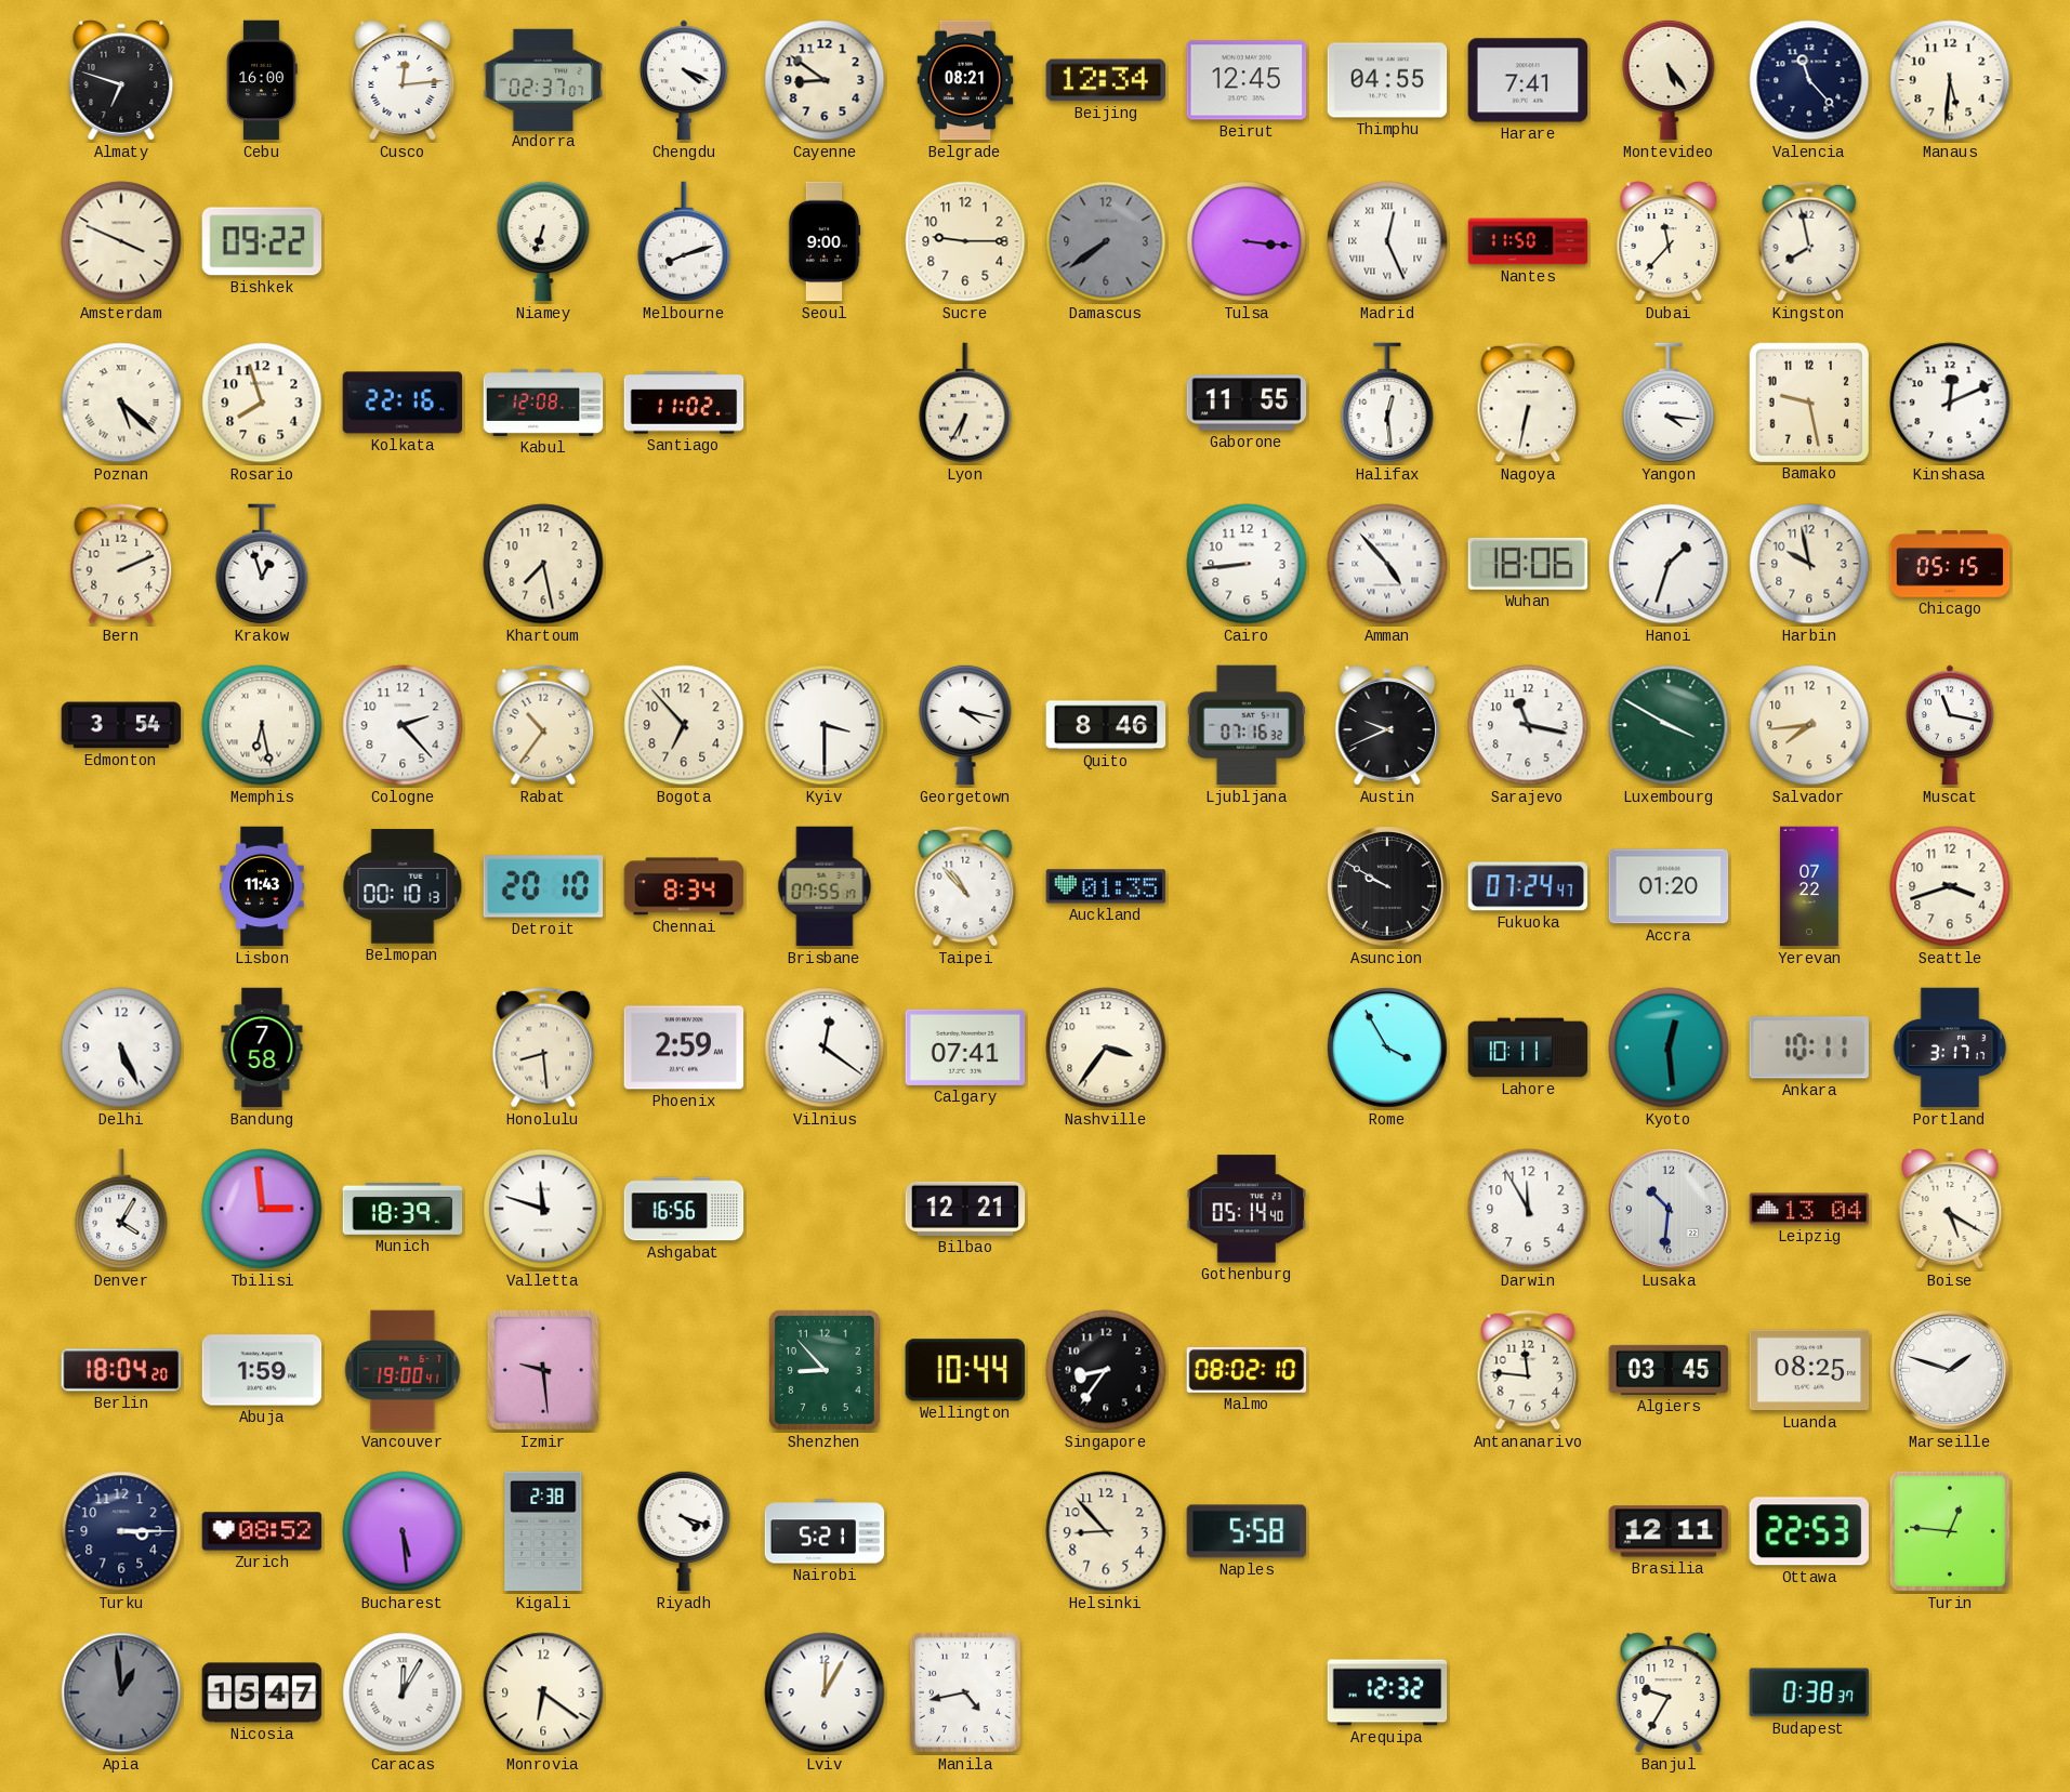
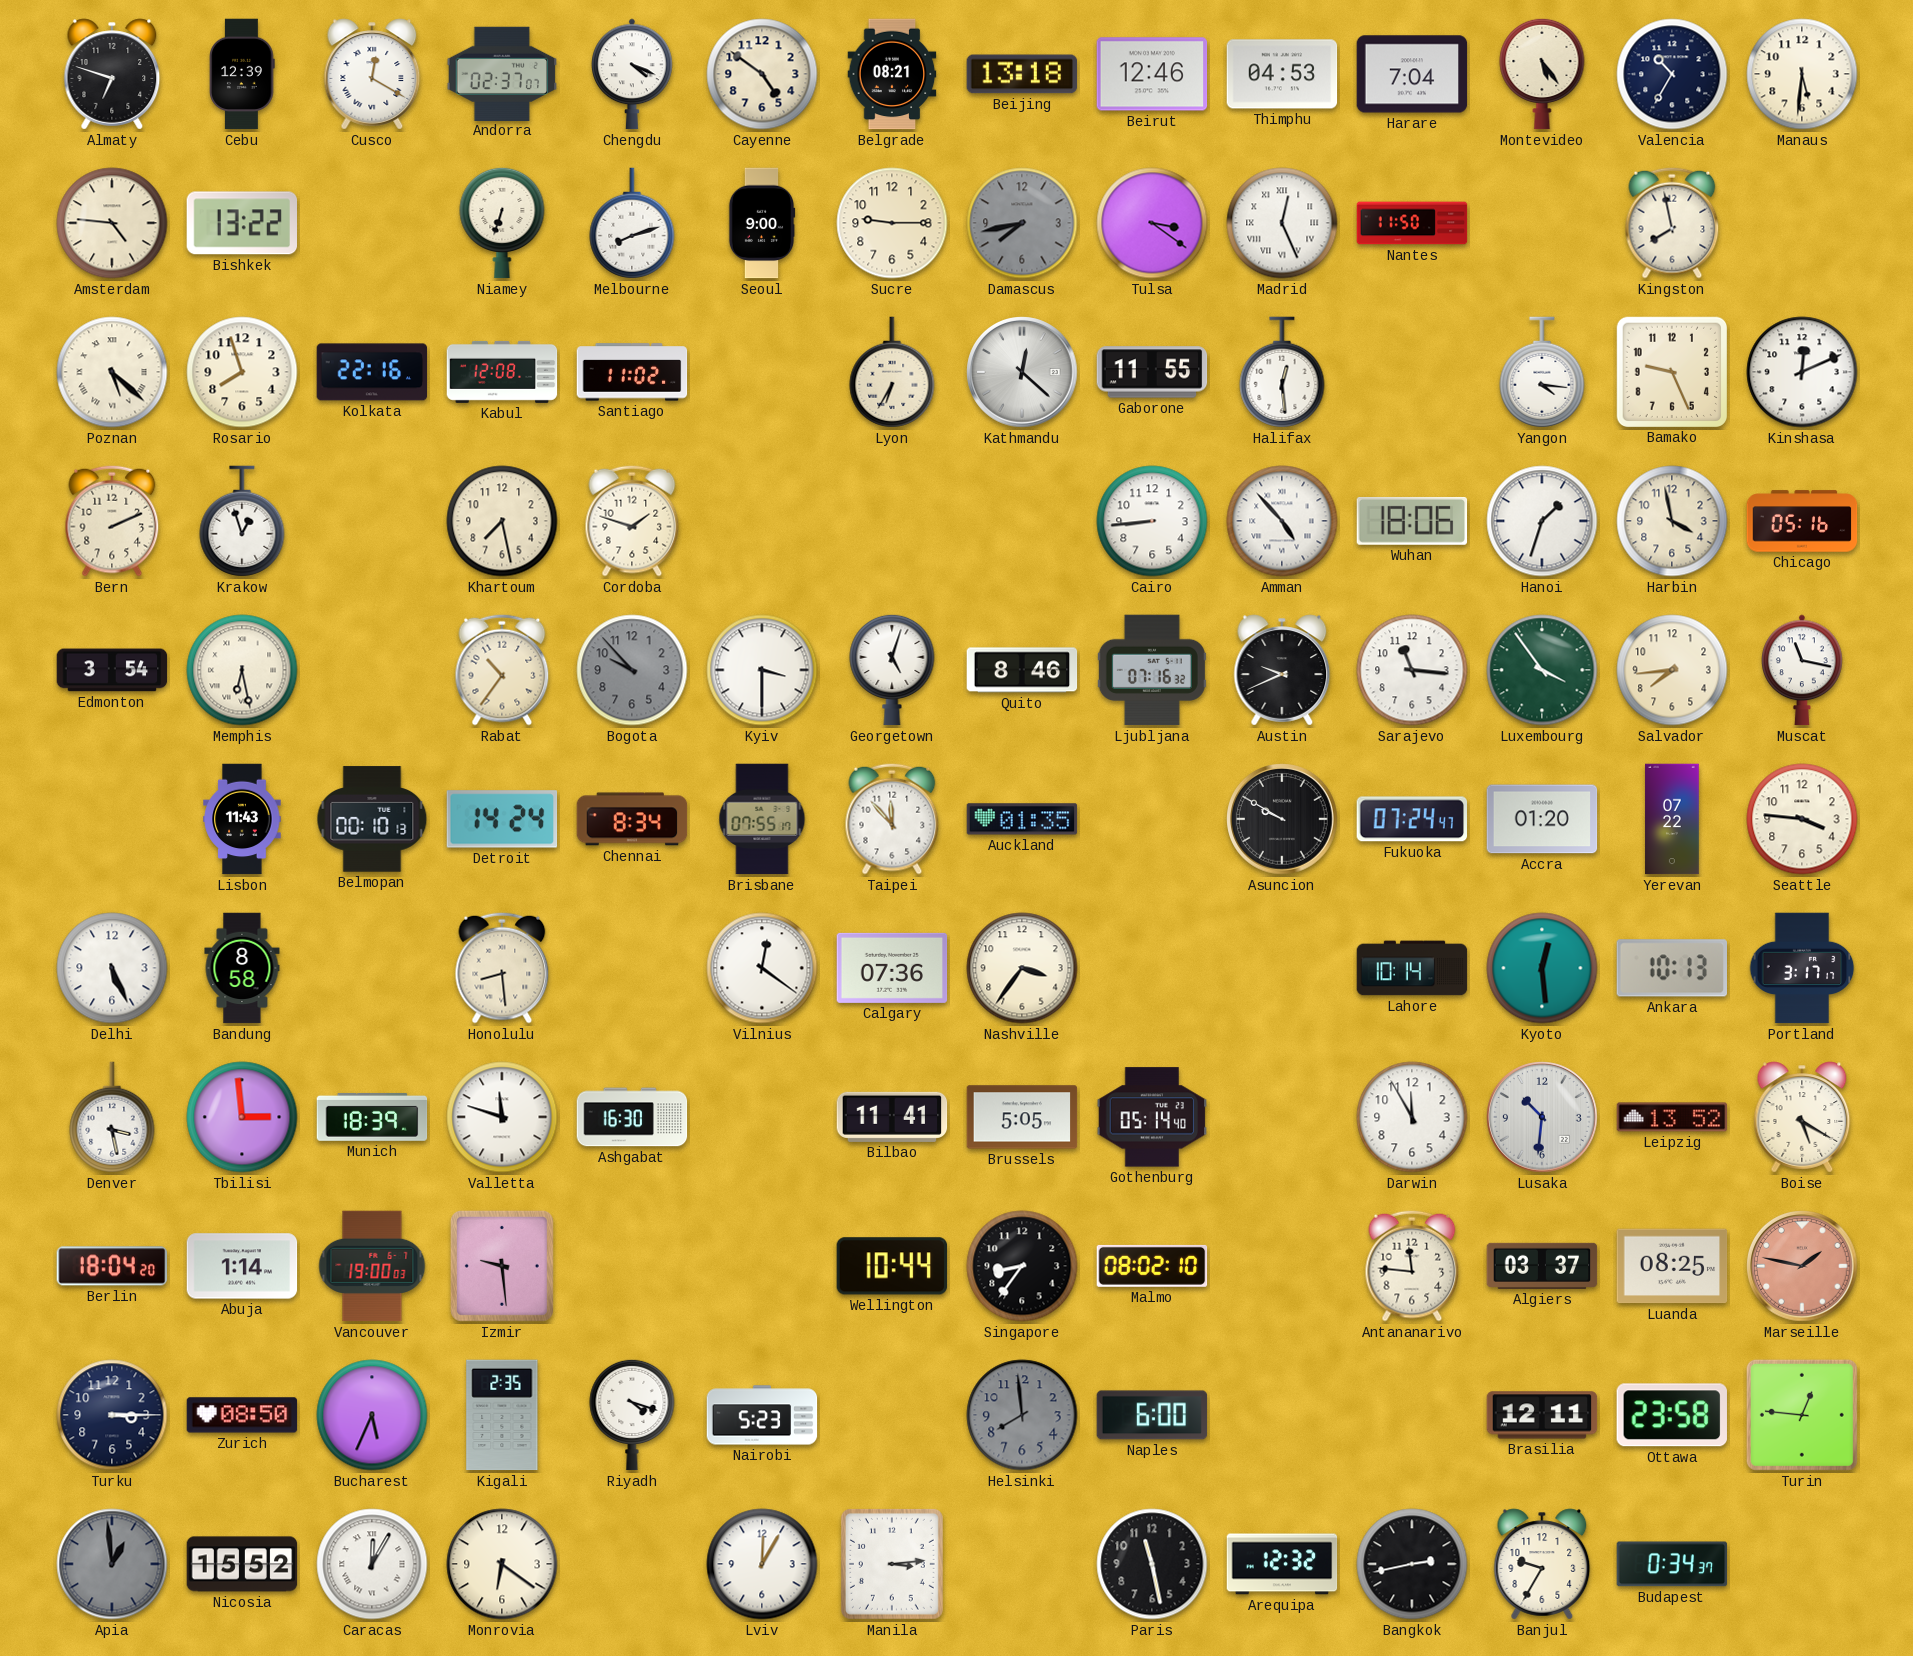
Cebu: 16:00 -> 12:39 (242, 74)
Cusco: 12:14 -> 12:20 (372, 74)
Cayenne: 8:51 -> 4:51 (762, 74)
Beijing: 12:34 -> 13:18 (1022, 74)
Beirut: 12:45 -> 12:46 (1152, 74)
Thimphu: 04:55 -> 04:53 (1282, 74)
Harare: 7:41 -> 7:04 (1412, 74)
Valencia: 11:23 -> 10:35 (1672, 74)
Amsterdam: 3:49 -> 4:46 (112, 223)
Bishkek: 09:22 -> 13:22 (242, 223)
Damascus: 7:39 -> 7:43 (1022, 223)
Tulsa: 3:16 -> 3:21 (1152, 223)
Dubai: 11:37 -> none (1669, 241)
Kathmandu: none -> 12:22 (1022, 372)
Nagoya: 6:32 -> none (1528, 403)
Bamako: 9:28 -> 9:26 (1671, 371)
Cordoba: none -> 1:48 (632, 521)
Harbin: 9:58 -> 3:58 (1672, 521)
Chicago: 05:15 -> 05:16 (1802, 521)
Cologne: 2:23 -> none (403, 725)
Bogota: 6:53 -> 9:53 (632, 670)
Bogota dial: cream -> grey (632, 670)
Georgetown: 4:17 -> 5:03 (892, 670)
Sarajevo: 11:17 -> 11:16 (1412, 670)
Luxembourg: 3:50 -> 3:54 (1542, 670)
Detroit: 20:10 -> 14:24 (502, 819)
Taipei: 10:53 -> 11:53 (892, 819)
Seattle: 3:42 -> 3:46 (1802, 819)
Bandung: 7:58 -> 8:58 (242, 968)
Phoenix: 2:59 -> none (684, 1047)
Calgary: 07:41 -> 07:36 (892, 968)
Rome: 3:55 -> none (1387, 1047)
Lahore: 10:11 -> 10:14 (1412, 968)
Ankara: 10:11 -> 10:13 (1671, 968)
Denver: 4:05 -> 3:28 (112, 1117)
Ashgabat: 16:56 -> 16:30 (632, 1117)
Bilbao: 12:21 -> 11:41 (892, 1117)
Brussels: none -> 5:05 (1022, 1117)
Leipzig: 13:04 -> 13:52 (1672, 1117)
Abuja: 1:59 -> 1:14 (242, 1266)
Vancouver: 19:00:41 -> 19:00:03 (372, 1266)
Shenzhen: 8:53 -> none (825, 1370)
Algiers: 03:45 -> 03:37 (1542, 1266)
Marseille: 1:48 -> 1:47 (1802, 1266)
Marseille dial: white -> salmon (1802, 1266)
Zurich: 08:52 -> 08:50 (242, 1415)
Bucharest: 5:29 -> 5:34 (372, 1415)
Kigali: 2:38 -> 2:35 (502, 1415)
Nairobi: 5:21 -> 5:23 (762, 1415)
Helsinki: 8:53 -> 7:59 (1022, 1415)
Helsinki dial: cream -> grey (1022, 1415)
Naples: 5:58 -> 6:00 (1152, 1415)
Ottawa: 22:53 -> 23:58 (1672, 1415)
Nicosia: 15:47 -> 15:52 (242, 1564)
Manila: 4:43 -> 3:14 (892, 1564)
Paris: none -> 11:28 (1152, 1564)
Bangkok: none -> 2:43 (1412, 1564)
Budapest: 0:38 -> 0:34 (1672, 1564)
